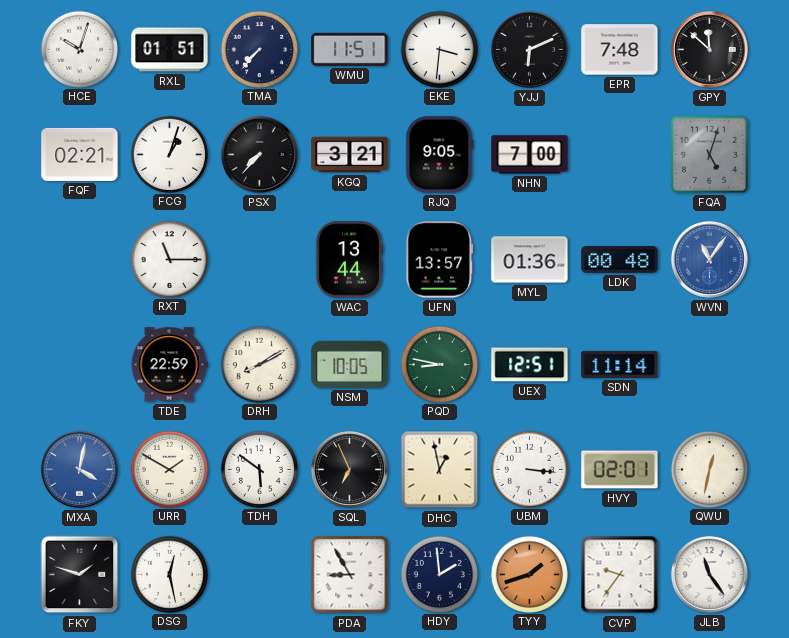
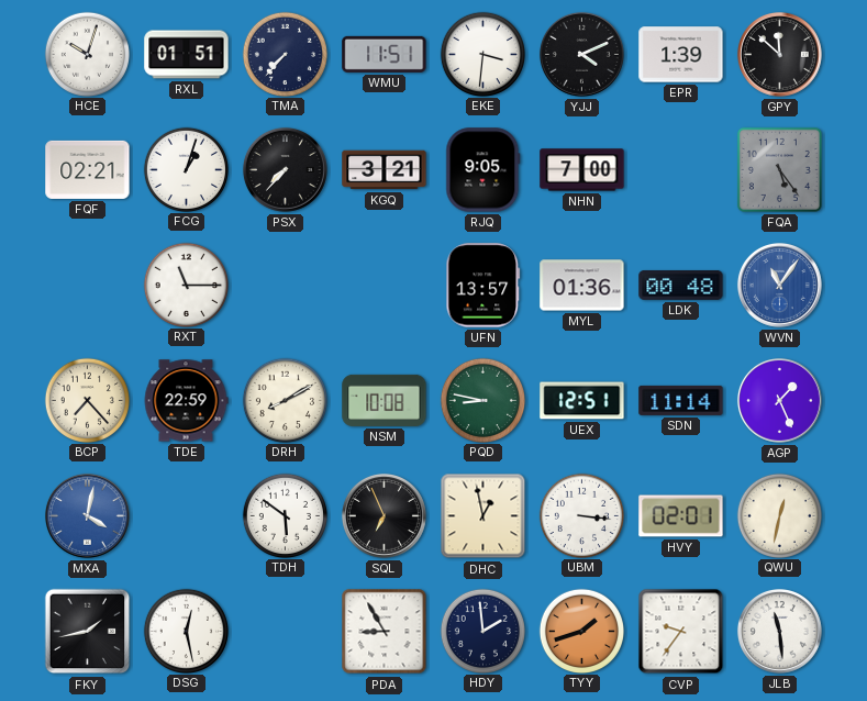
YJJ: 6:11 -> 4:11 (581, 54)
EPR: 7:48 -> 1:39 (681, 55)
FQA: 5:03 -> 5:24 (779, 169)
WAC: 13:44 -> none (349, 260)
BCP: none -> 7:23 (87, 400)
NSM: 10:05 -> 10:08 (385, 400)
AGP: none -> 1:26 (779, 400)
URR: 1:50 -> none (169, 469)
FKY: 1:48 -> 1:43 (88, 632)
JLB: 11:24 -> 11:29 (779, 631)
